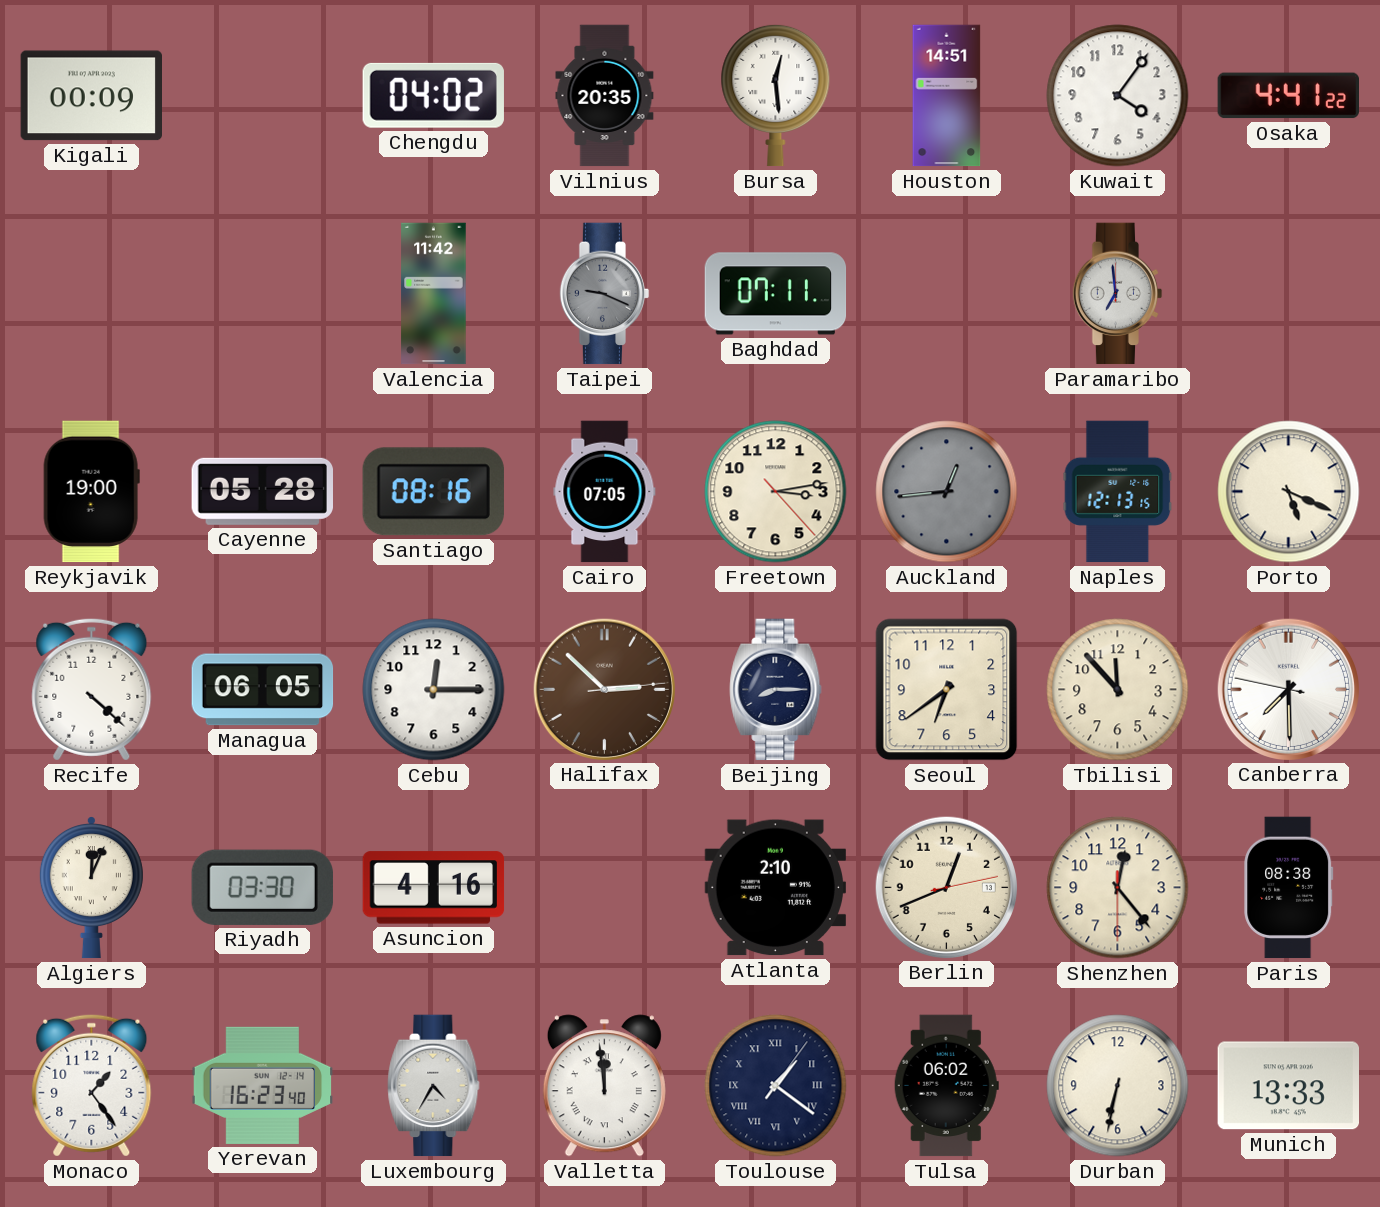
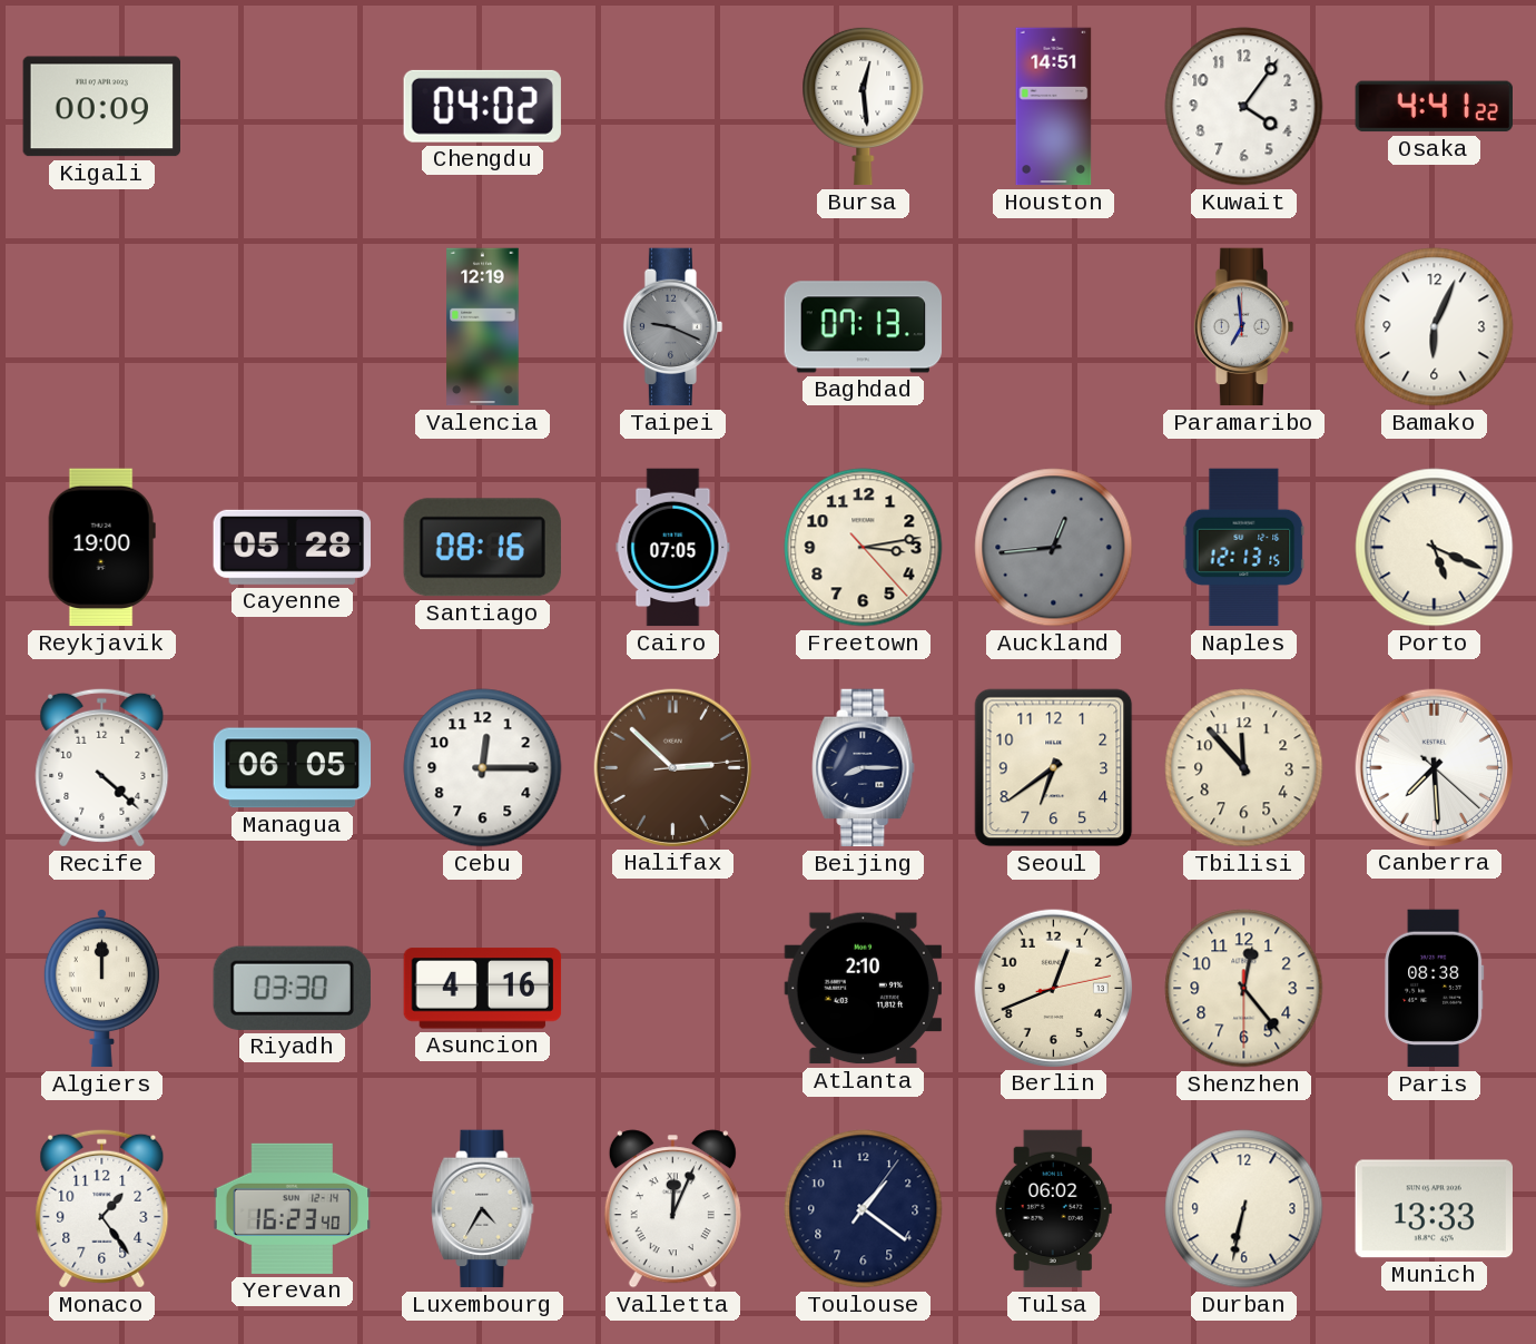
Vilnius: 20:35 -> none (605, 96)
Valencia: 11:42 -> 12:19 (483, 327)
Baghdad: 07:11 -> 07:13 (864, 327)
Bamako: none -> 6:04 (1435, 327)
Canberra: 7:29:47 -> 7:29:22 (1434, 767)
Algiers: 12:04 -> 12:00 (101, 989)
Valletta: 11:59 -> 12:04 (672, 1209)
Toulouse numerals: Roman -> Arabic (864, 1209)
